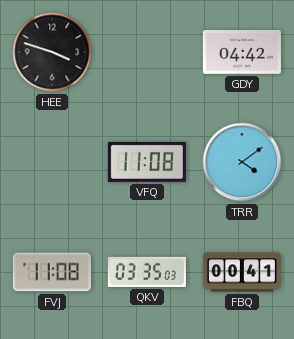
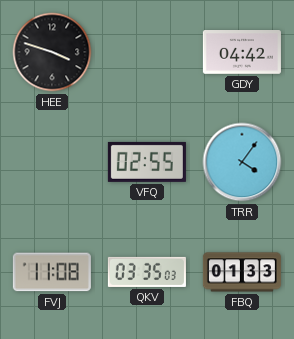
VFQ: 11:08 -> 02:55 (147, 162)
TRR: 4:09 -> 4:06 (242, 162)
FBQ: 00:41 -> 01:33 (242, 272)
